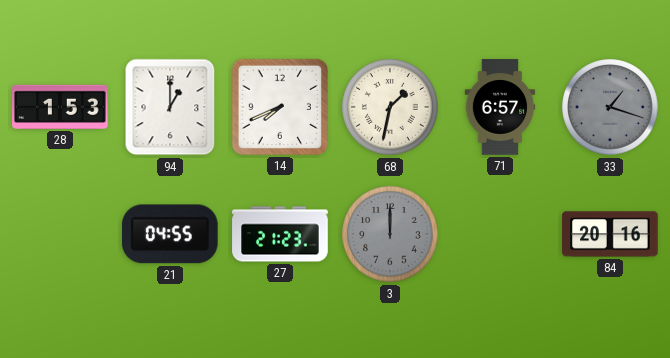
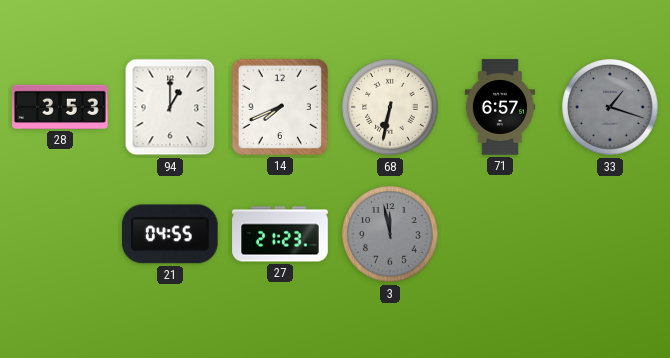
28: 1:53 -> 3:53 (60, 107)
68: 1:32 -> 6:32 (390, 107)
3: 12:00 -> 11:58 (390, 234)
84: 20:16 -> none (610, 234)
